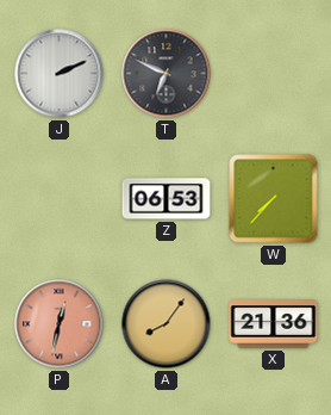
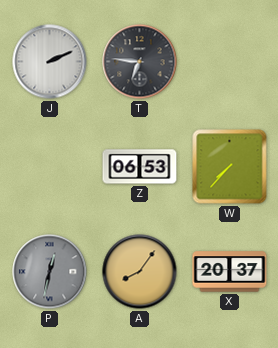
T: 6:49 -> 6:46 (140, 62)
P dial: salmon -> grey (50, 272)
X: 21:36 -> 20:37 (230, 272)
